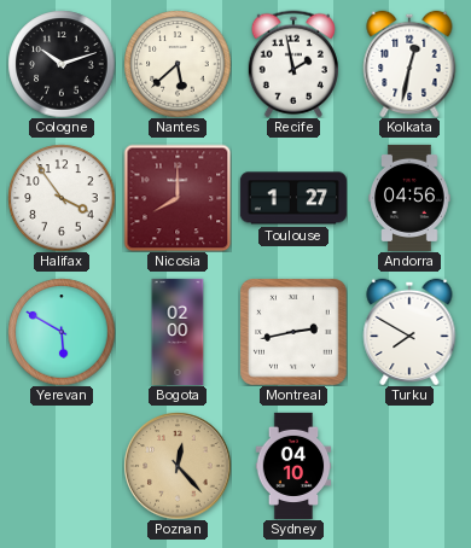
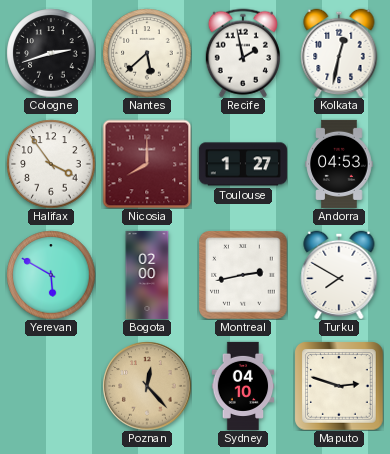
Cologne: 10:12 -> 2:42 (51, 53)
Andorra: 04:56 -> 04:53 (339, 164)
Maputo: none -> 2:48 (339, 386)
